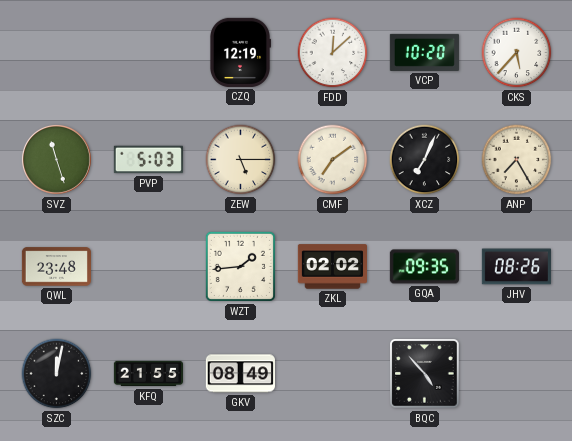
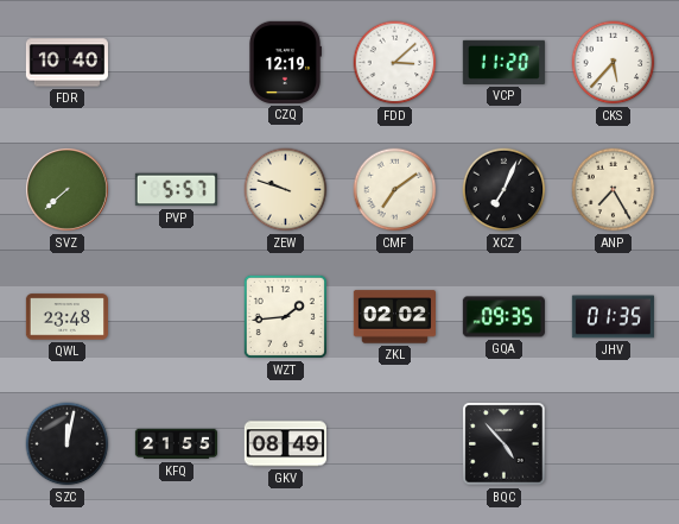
FDR: none -> 10:40 (66, 63)
FDD: 12:08 -> 3:08 (395, 63)
VCP: 10:20 -> 11:20 (503, 62)
SVZ: 11:27 -> 7:38 (66, 189)
PVP: 5:03 -> 5:57 (176, 190)
ZEW: 5:15 -> 9:48 (286, 190)
JHV: 08:26 -> 01:35 (613, 317)
